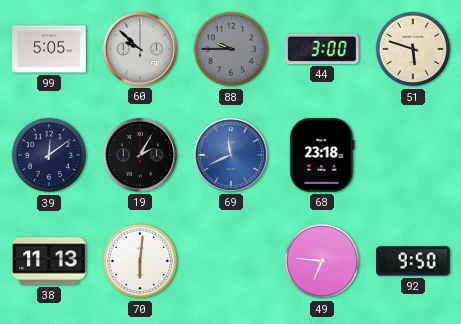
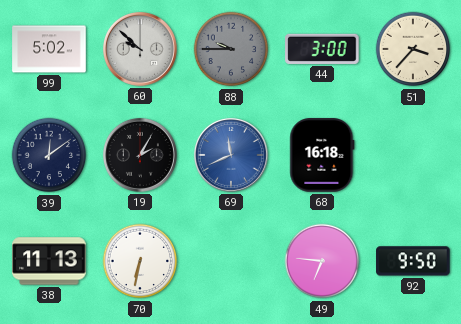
99: 5:05 -> 5:02 (49, 49)
51: 5:48 -> 3:37 (413, 49)
68: 23:18 -> 16:18 (322, 155)
70: 6:01 -> 6:32 (140, 261)
